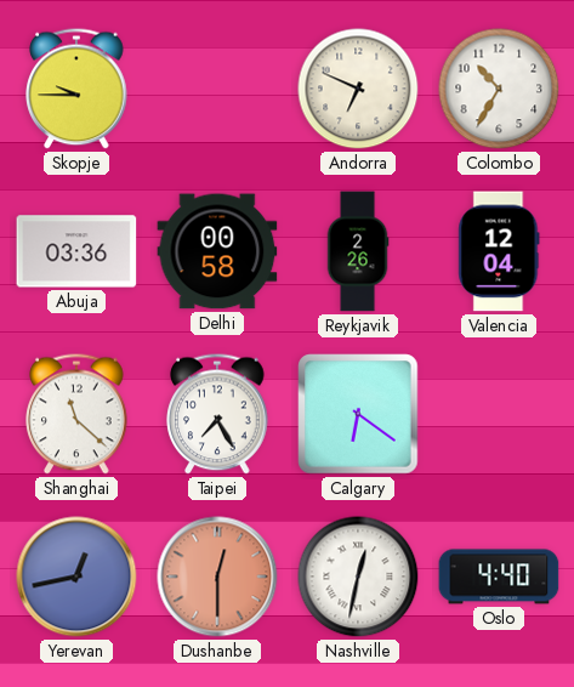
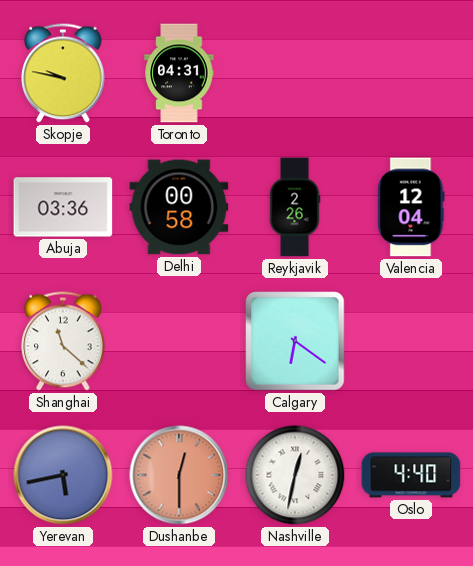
Skopje: 9:45 -> 9:47 (63, 73)
Toronto: none -> 04:31 (179, 73)
Andorra: 6:49 -> none (358, 89)
Colombo: 10:35 -> none (499, 89)
Taipei: 7:25 -> none (217, 414)
Yerevan: 12:43 -> 5:43 (63, 475)
